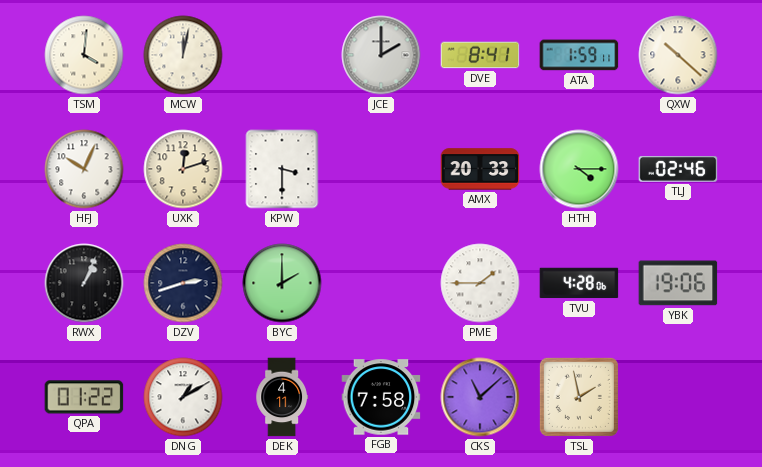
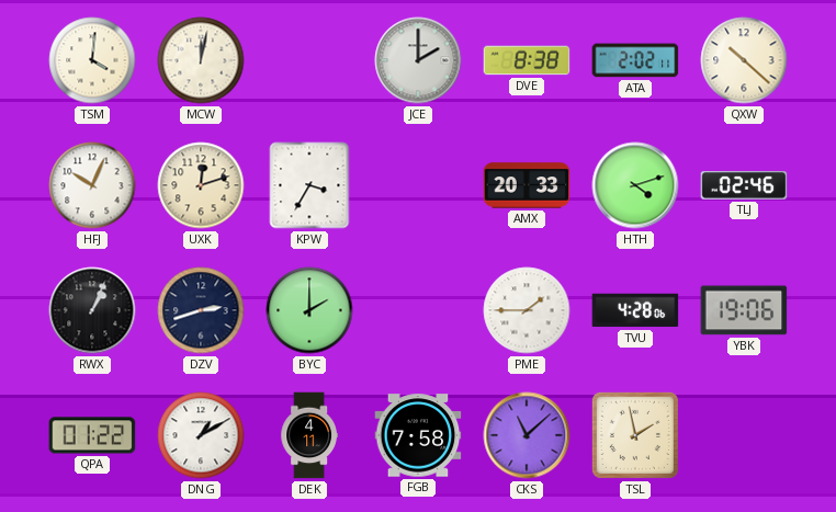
DVE: 8:41 -> 8:38 (527, 60)
ATA: 1:59 -> 2:02 (635, 60)
KPW: 3:30 -> 3:35 (309, 185)
HTH: 4:15 -> 4:12 (635, 185)
